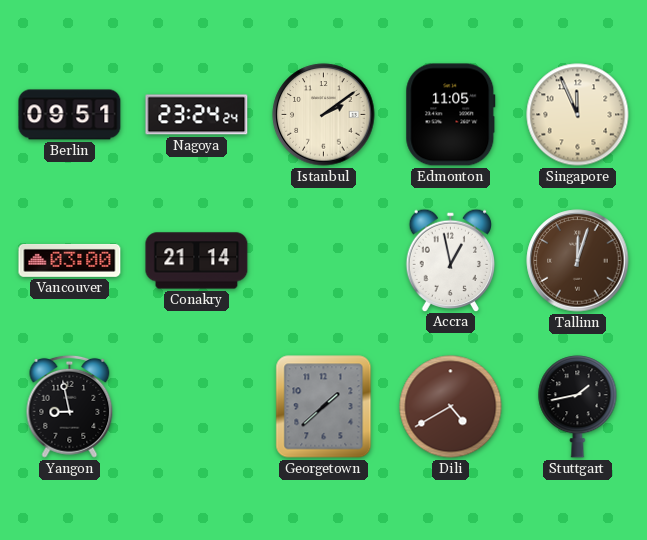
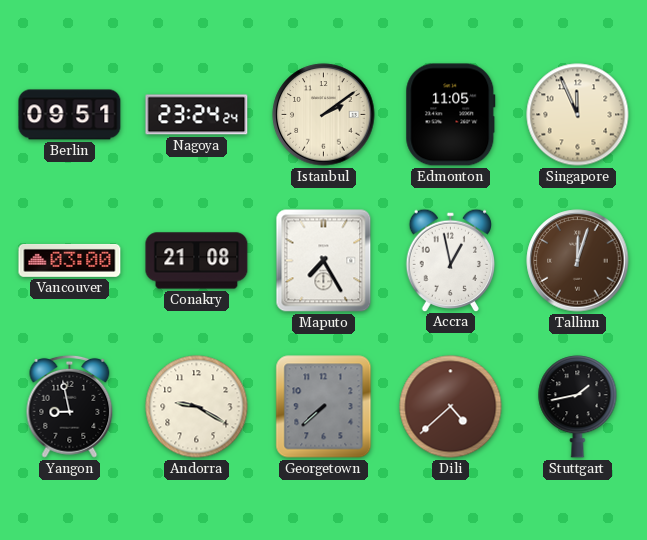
Conakry: 21:14 -> 21:08 (197, 261)
Maputo: none -> 7:25 (324, 261)
Andorra: none -> 9:20 (197, 407)
Georgetown: 1:38 -> 7:38 (324, 407)
Dili: 4:40 -> 4:38 (451, 407)
